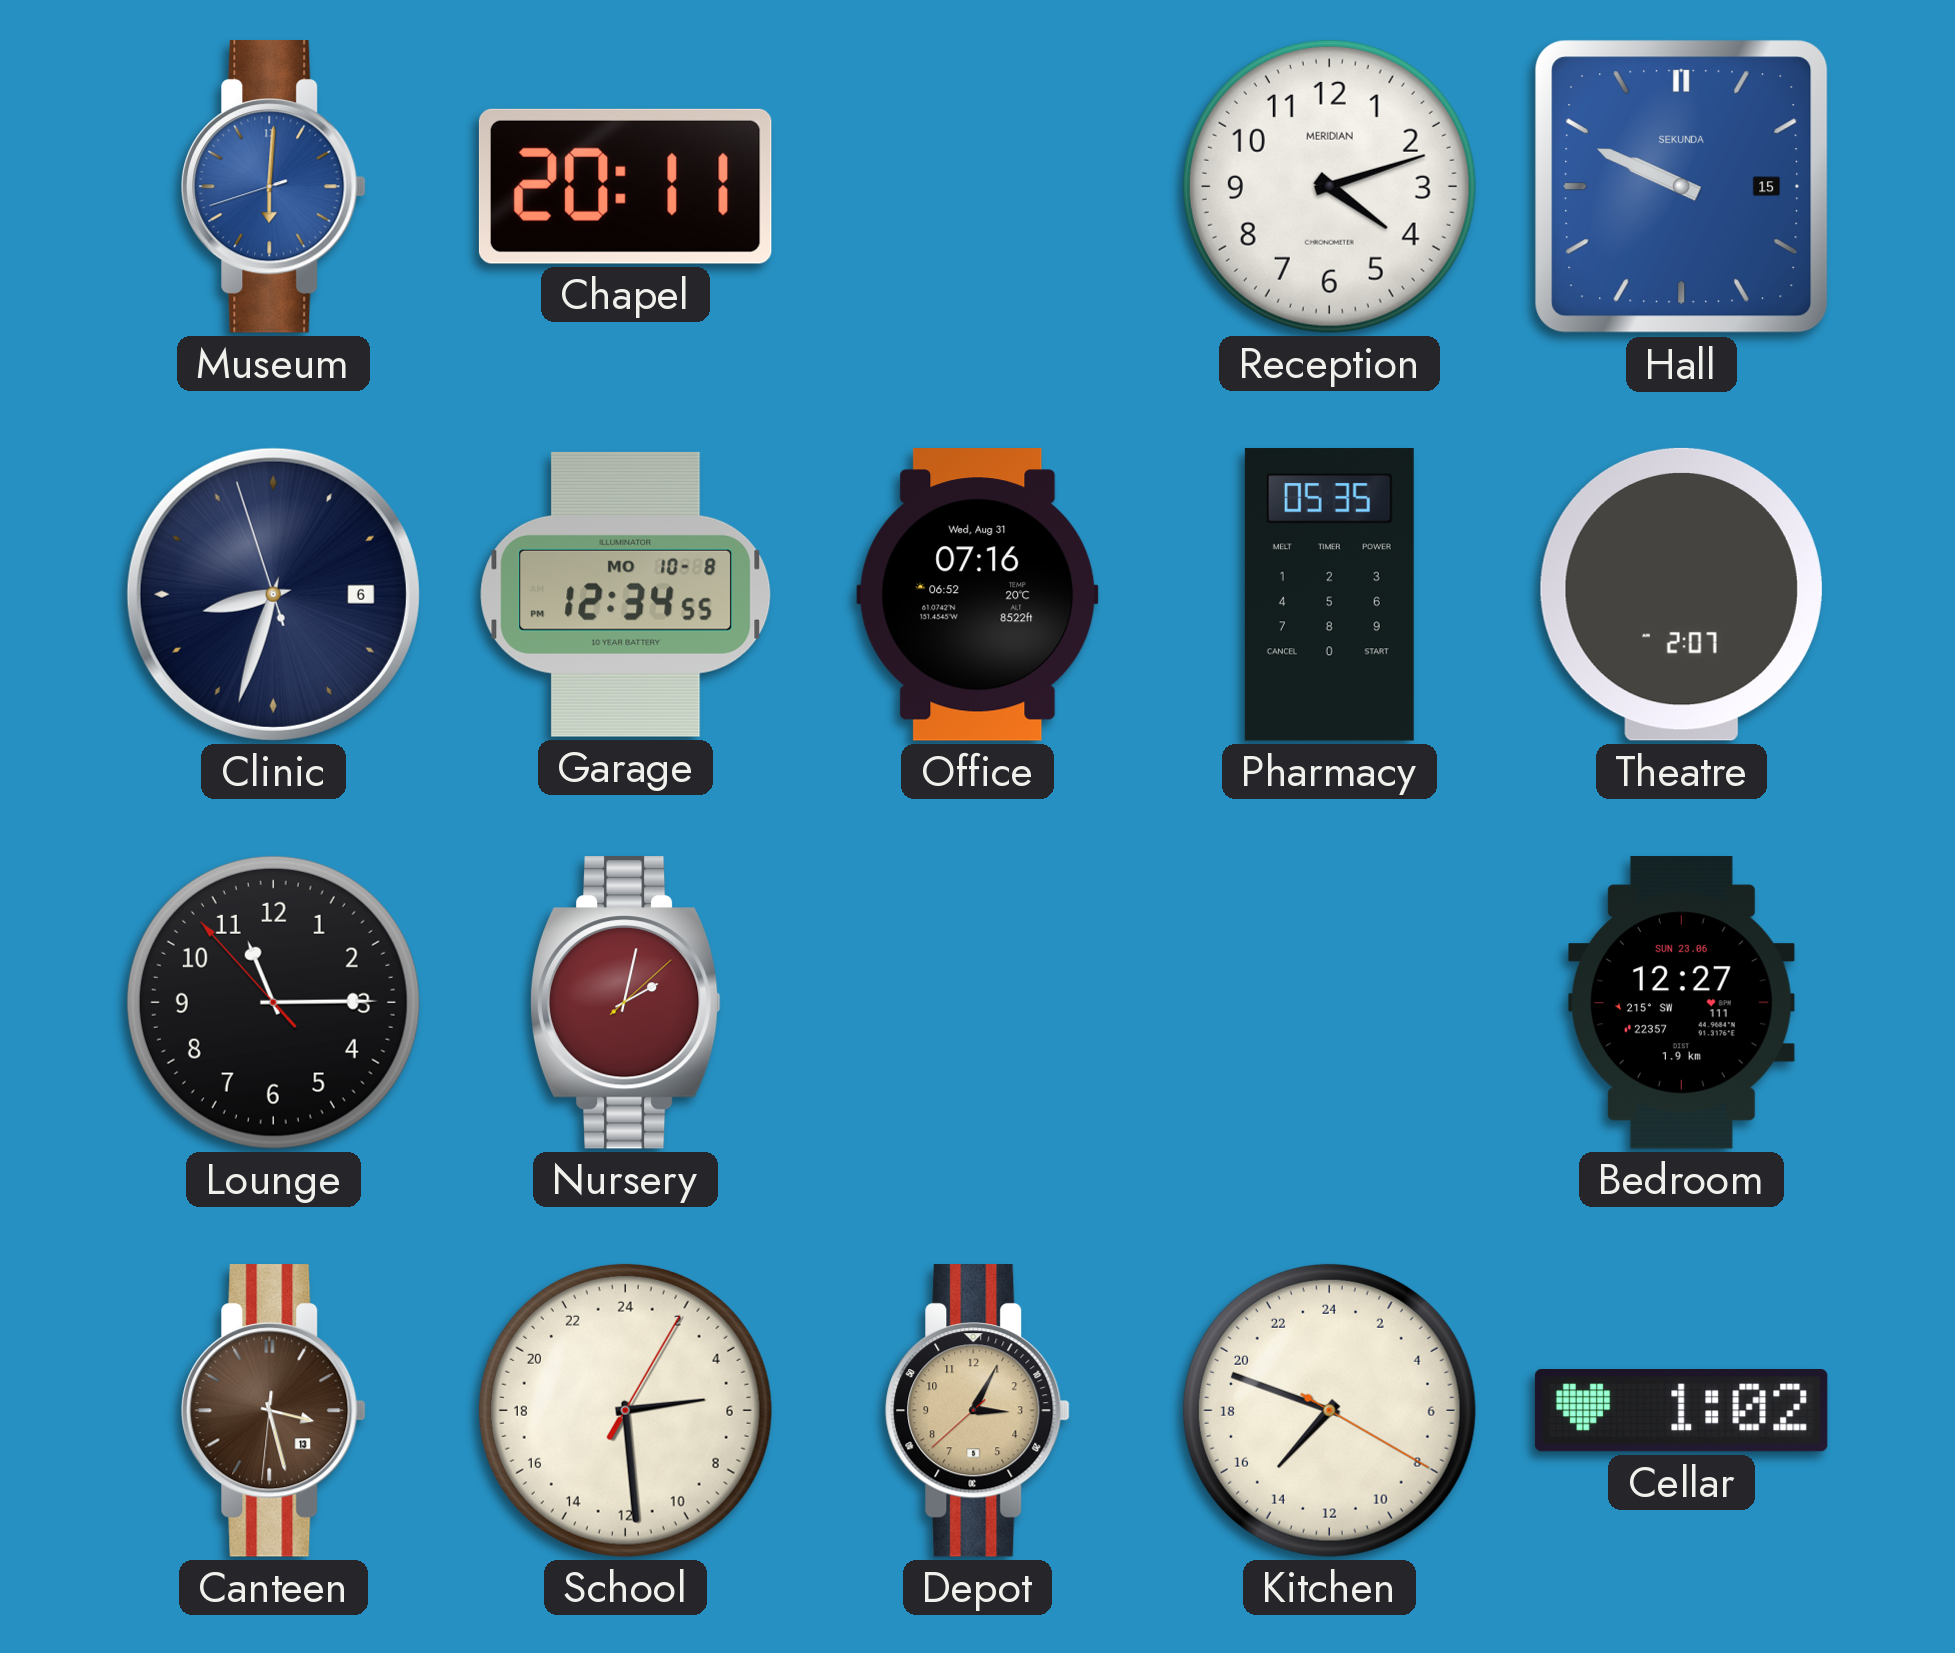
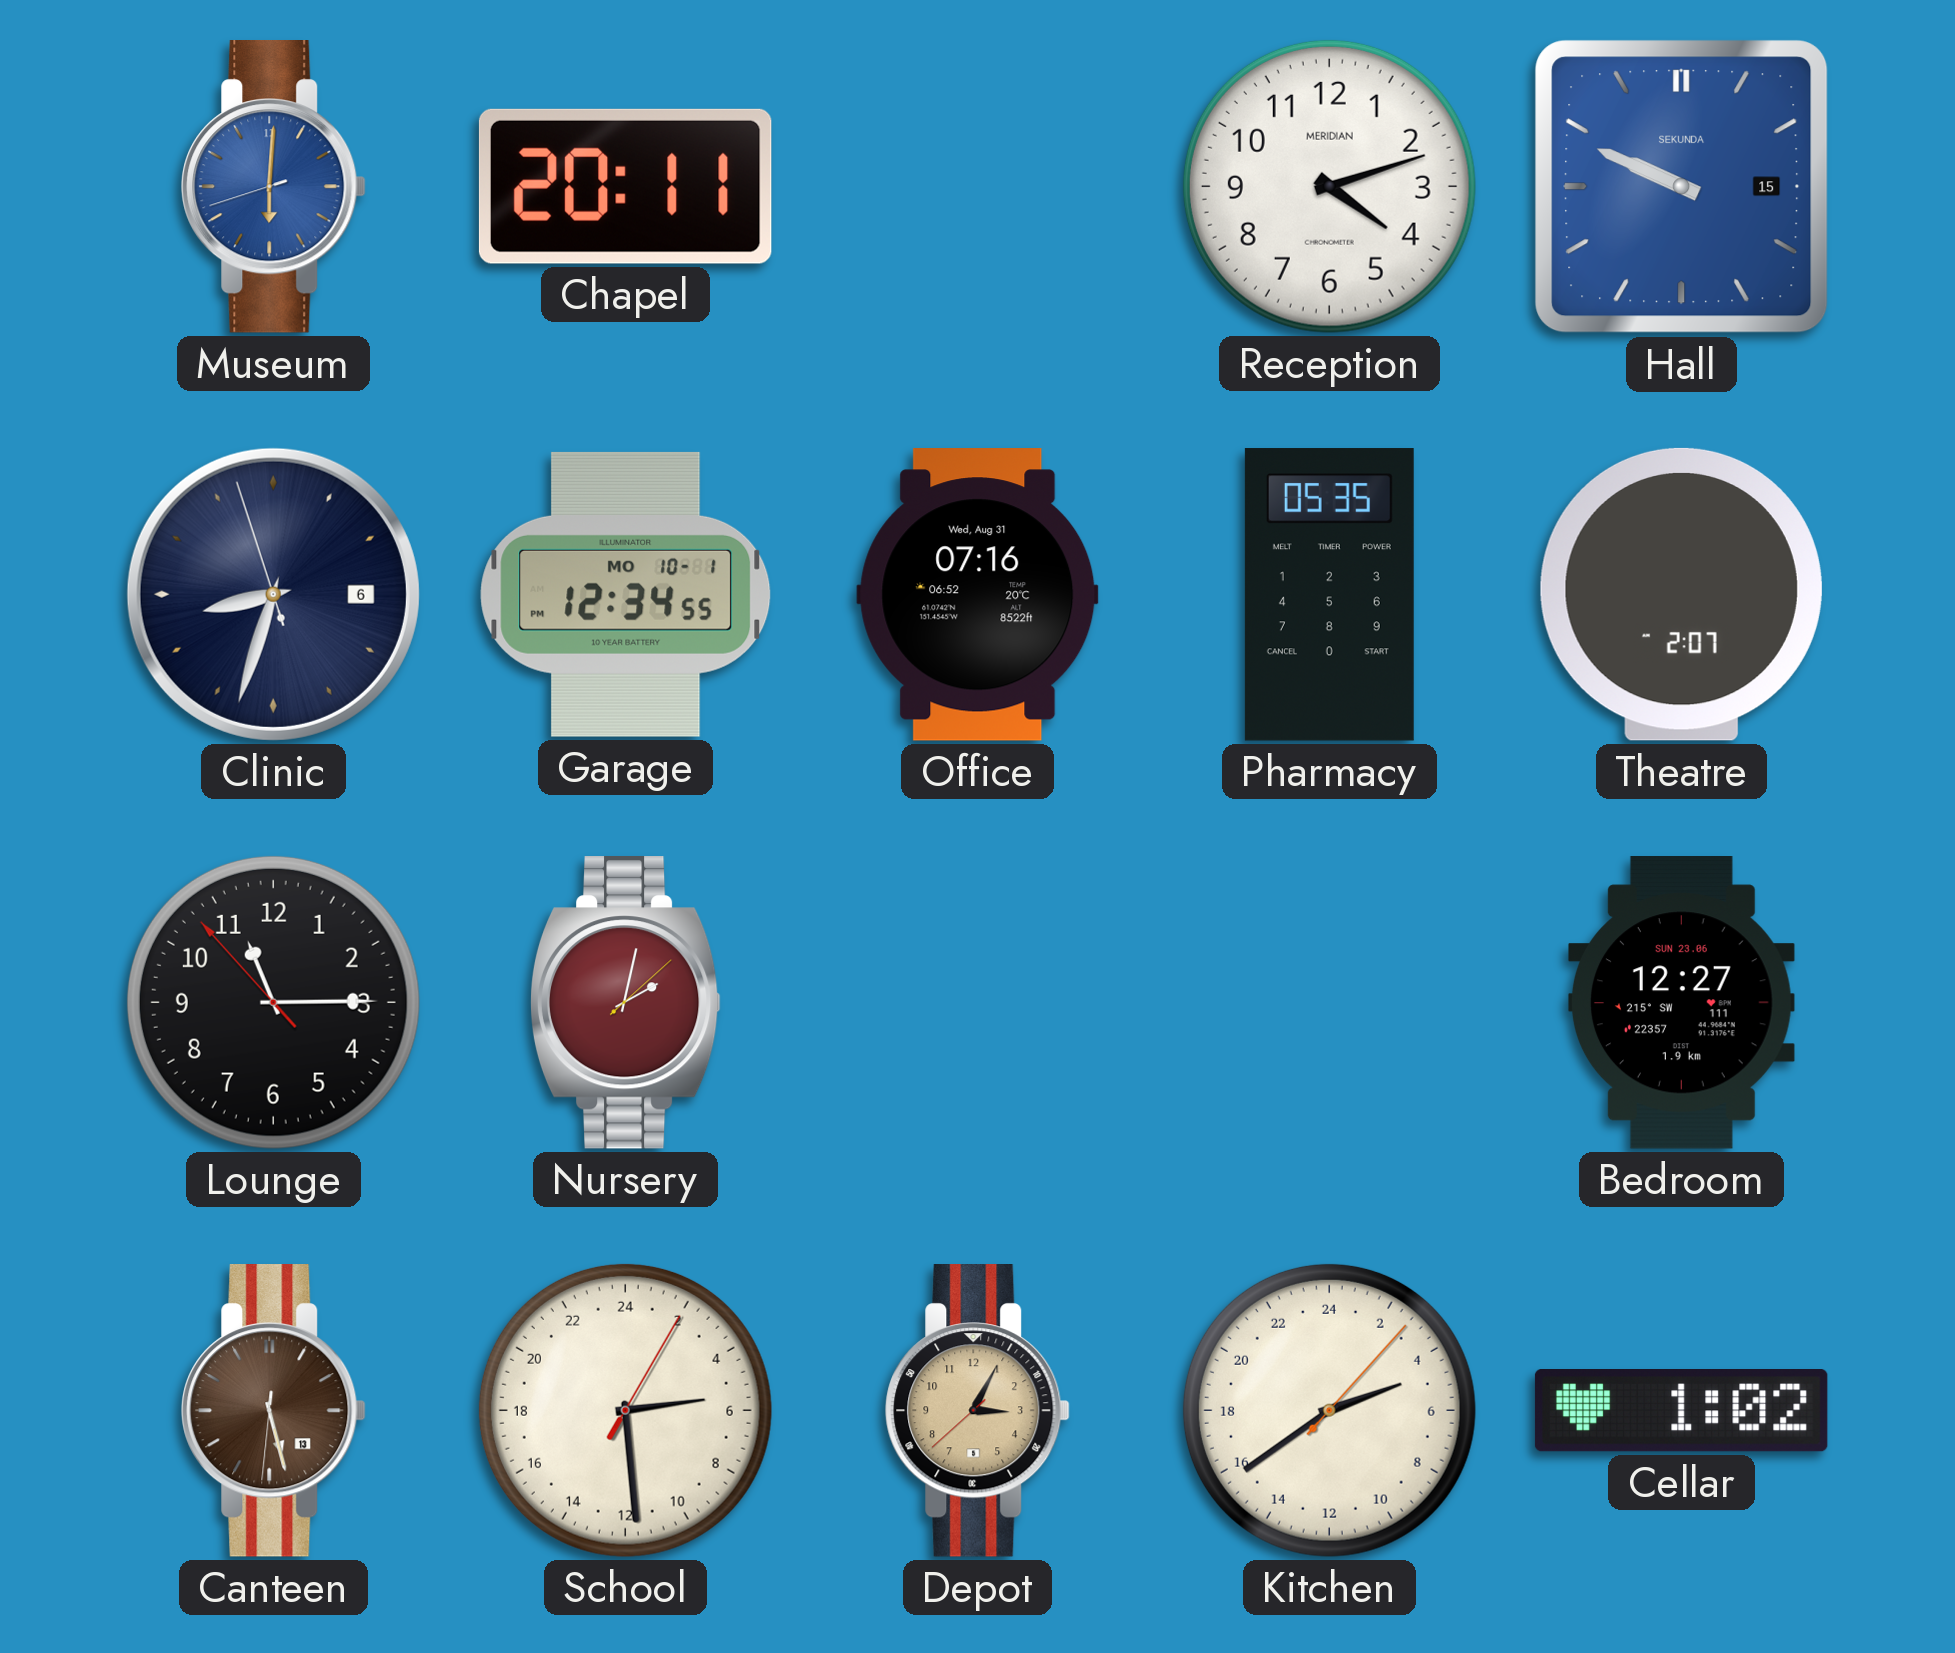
Garage date: MO 10-8 -> MO 10-1 (626, 594)
Canteen: 3:27 -> 5:27 (274, 1411)
Kitchen: 14:48 -> 4:39 (1329, 1410)
